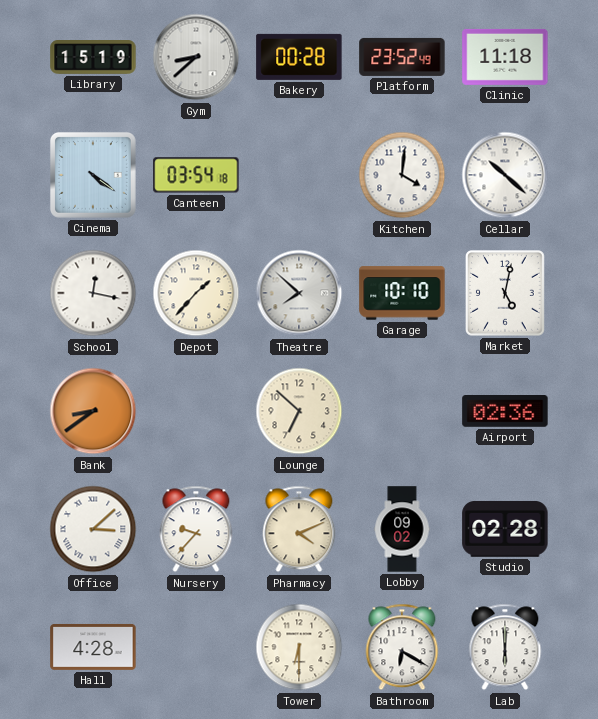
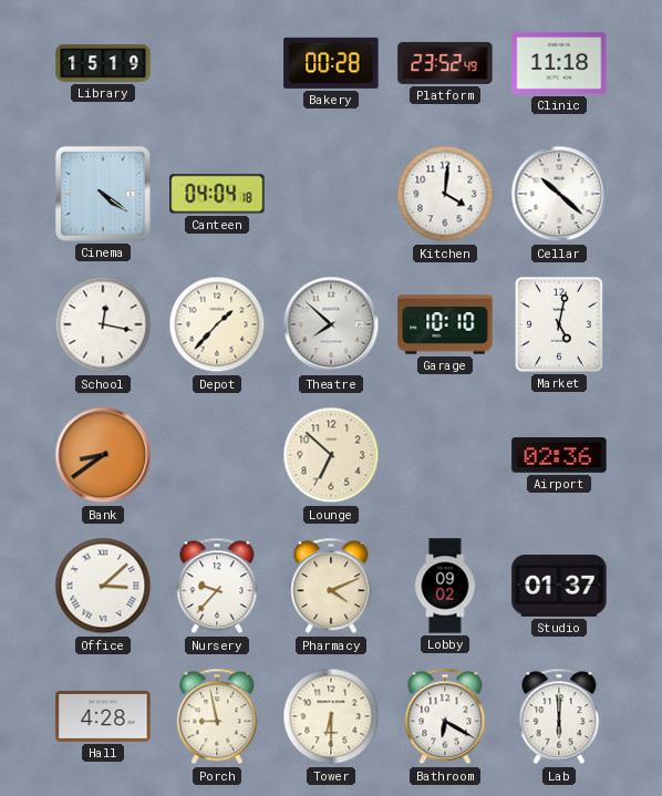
Gym: 8:38 -> none (196, 57)
Canteen: 03:54 -> 04:04 (217, 194)
Studio: 02:28 -> 01:37 (559, 586)
Porch: none -> 8:58 (217, 716)
